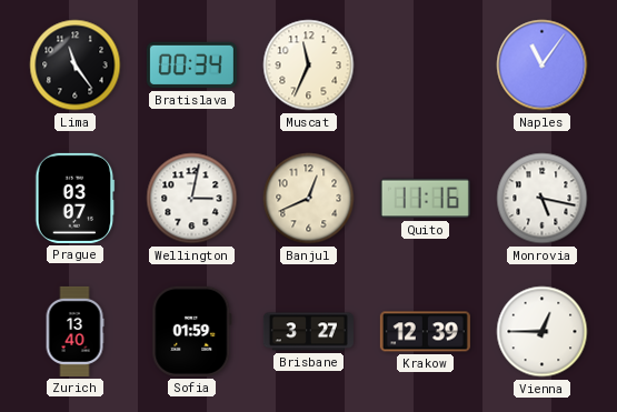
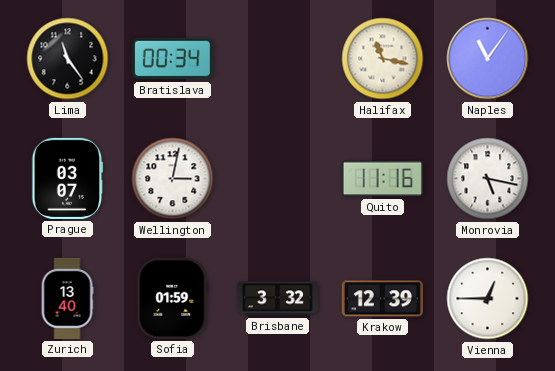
Muscat: 11:34 -> none (309, 66)
Halifax: none -> 11:17 (383, 59)
Banjul: 12:41 -> none (309, 199)
Brisbane: 3:27 -> 3:32 (277, 299)
